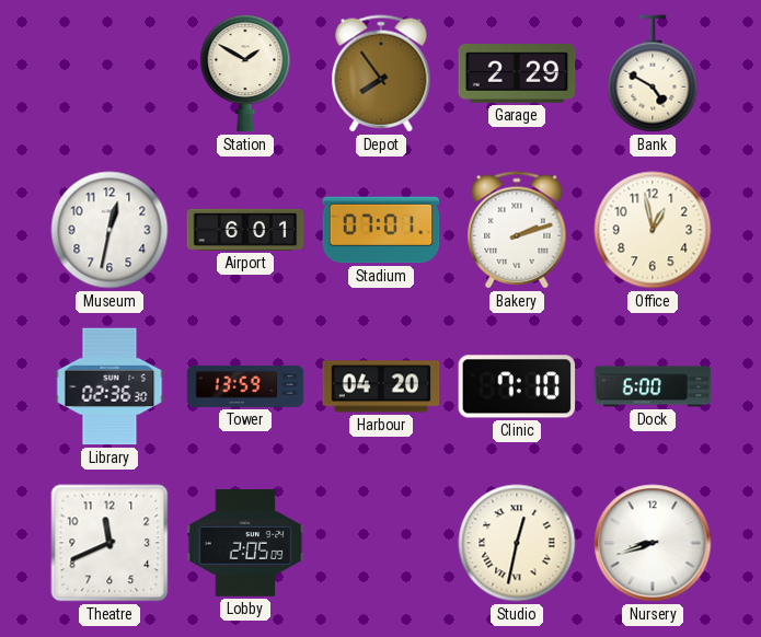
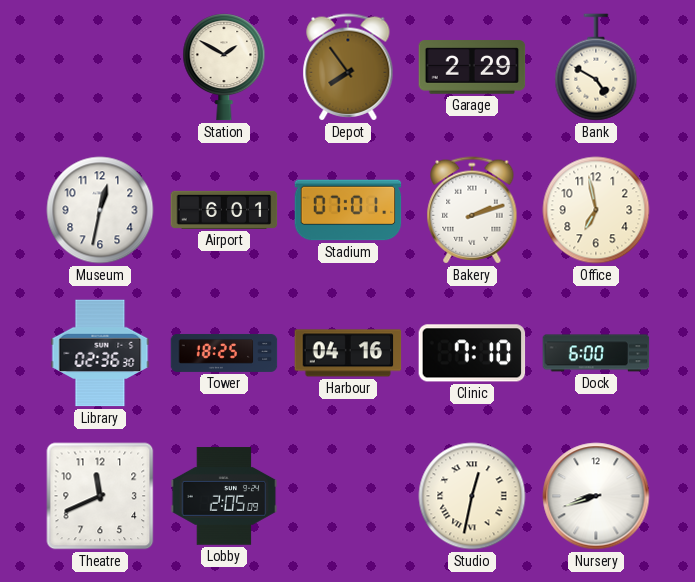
Office: 12:58 -> 6:58 (596, 210)
Tower: 13:59 -> 18:25 (224, 353)
Harbour: 04:20 -> 04:16 (348, 353)
